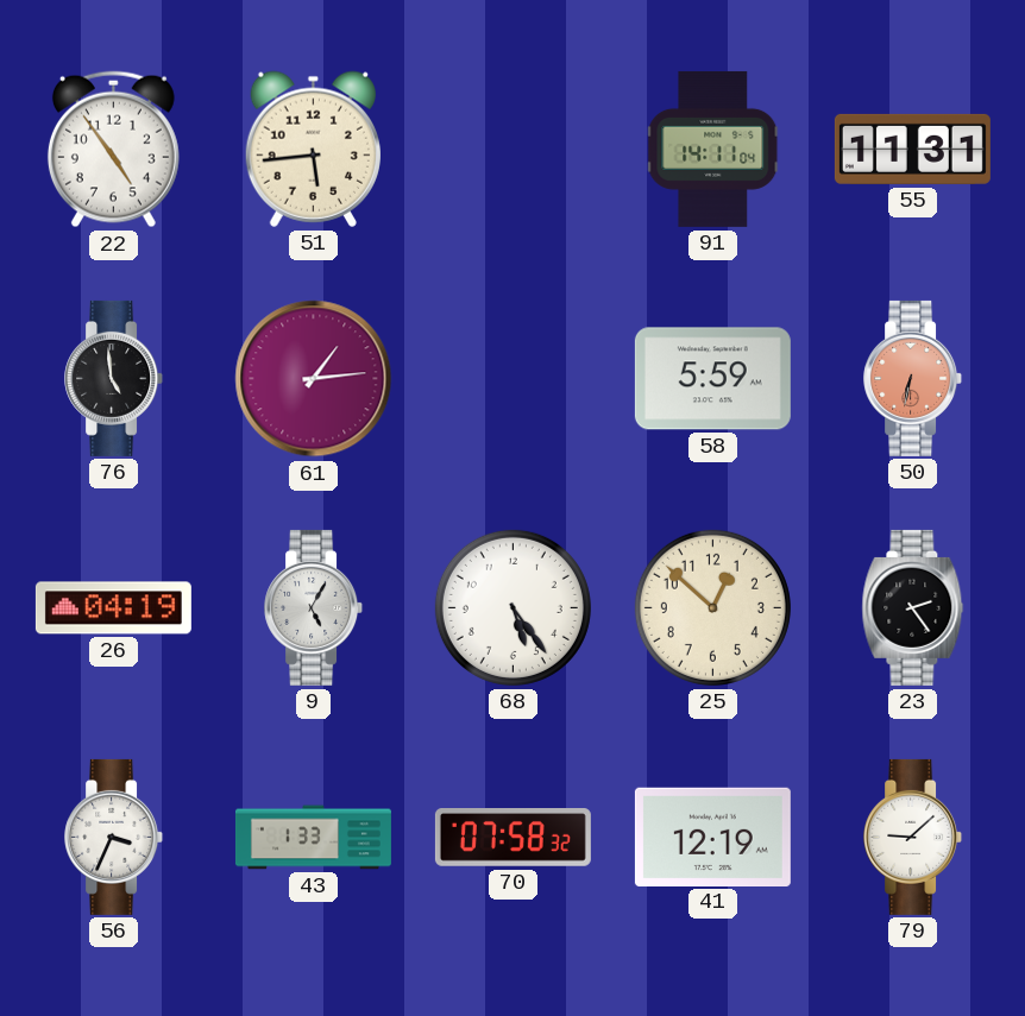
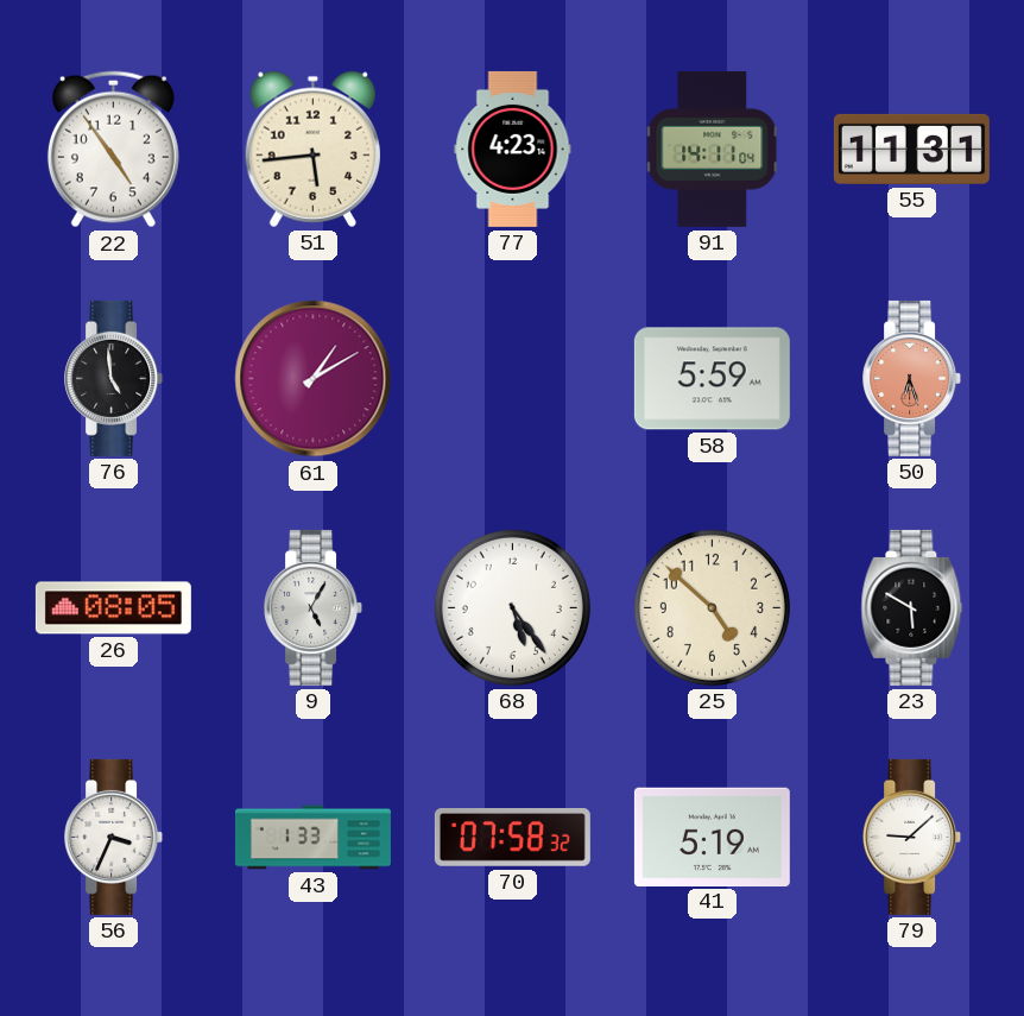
77: none -> 4:23 (513, 149)
61: 1:14 -> 1:10 (314, 379)
50: 6:32 -> 6:27 (912, 378)
26: 04:19 -> 08:05 (113, 608)
25: 12:52 -> 4:52 (712, 607)
23: 2:24 -> 5:50 (912, 607)
41: 12:19 -> 5:19 (712, 837)
